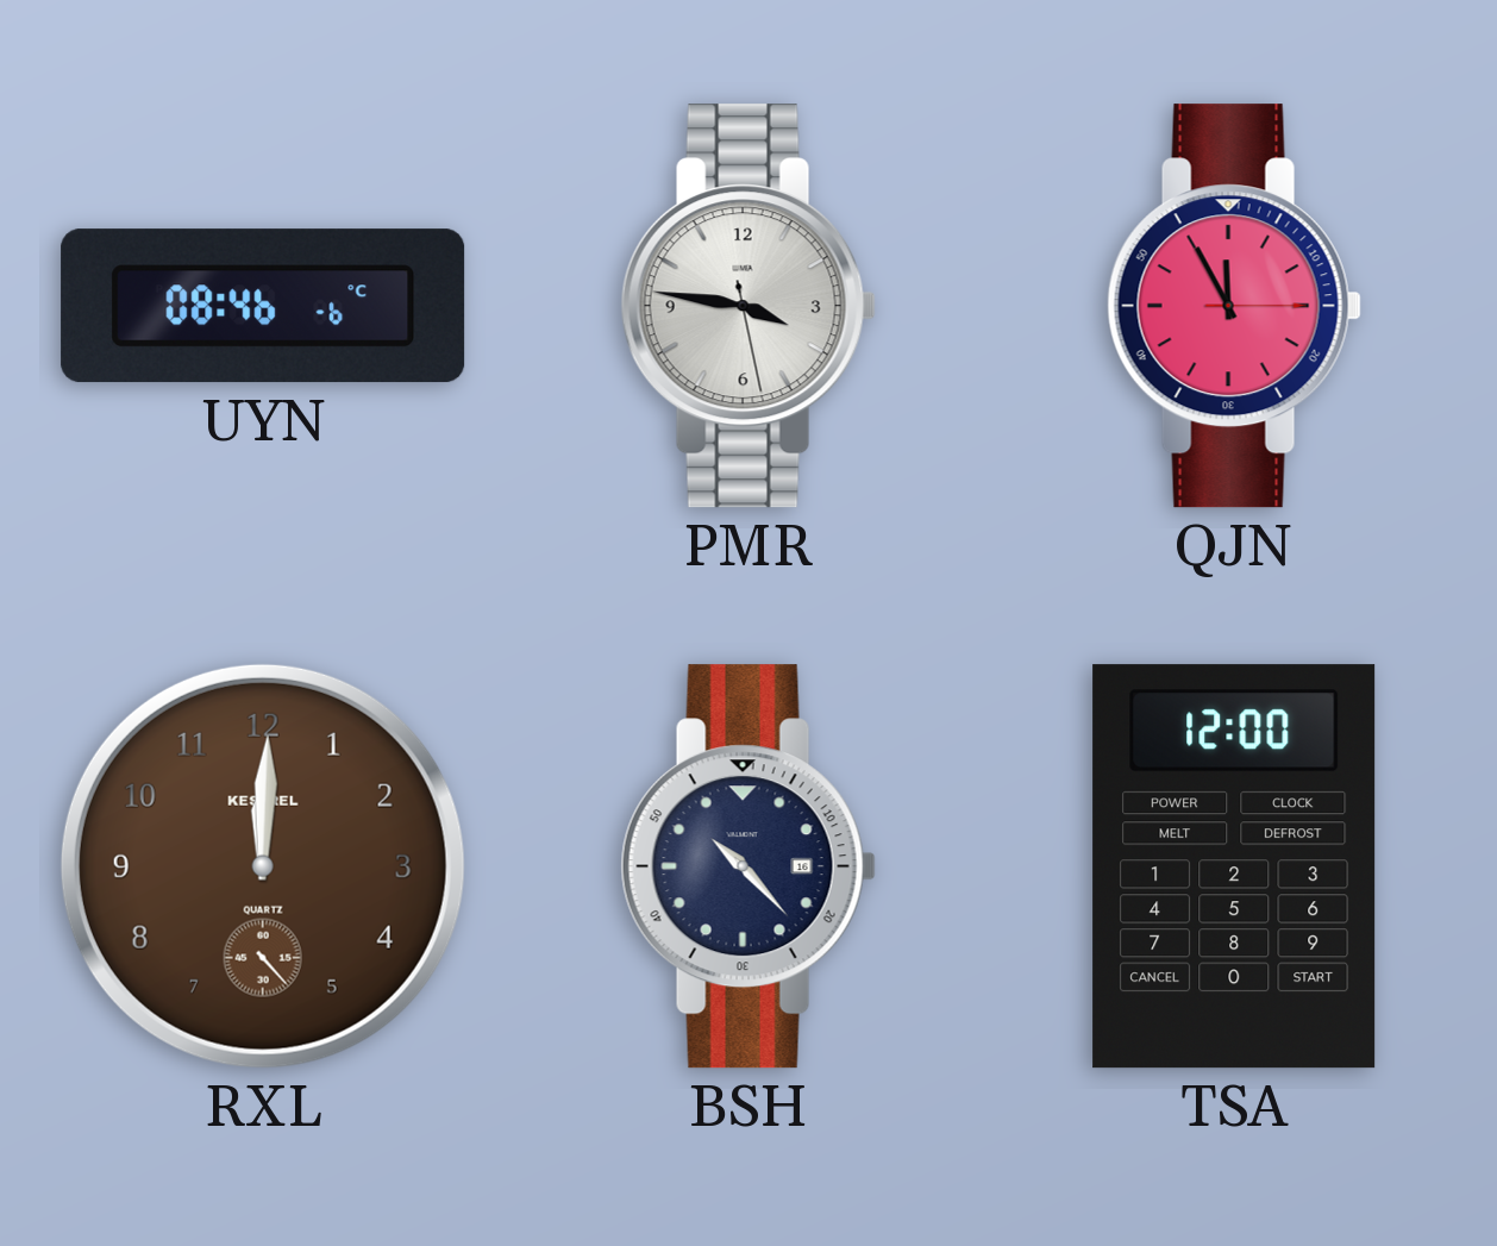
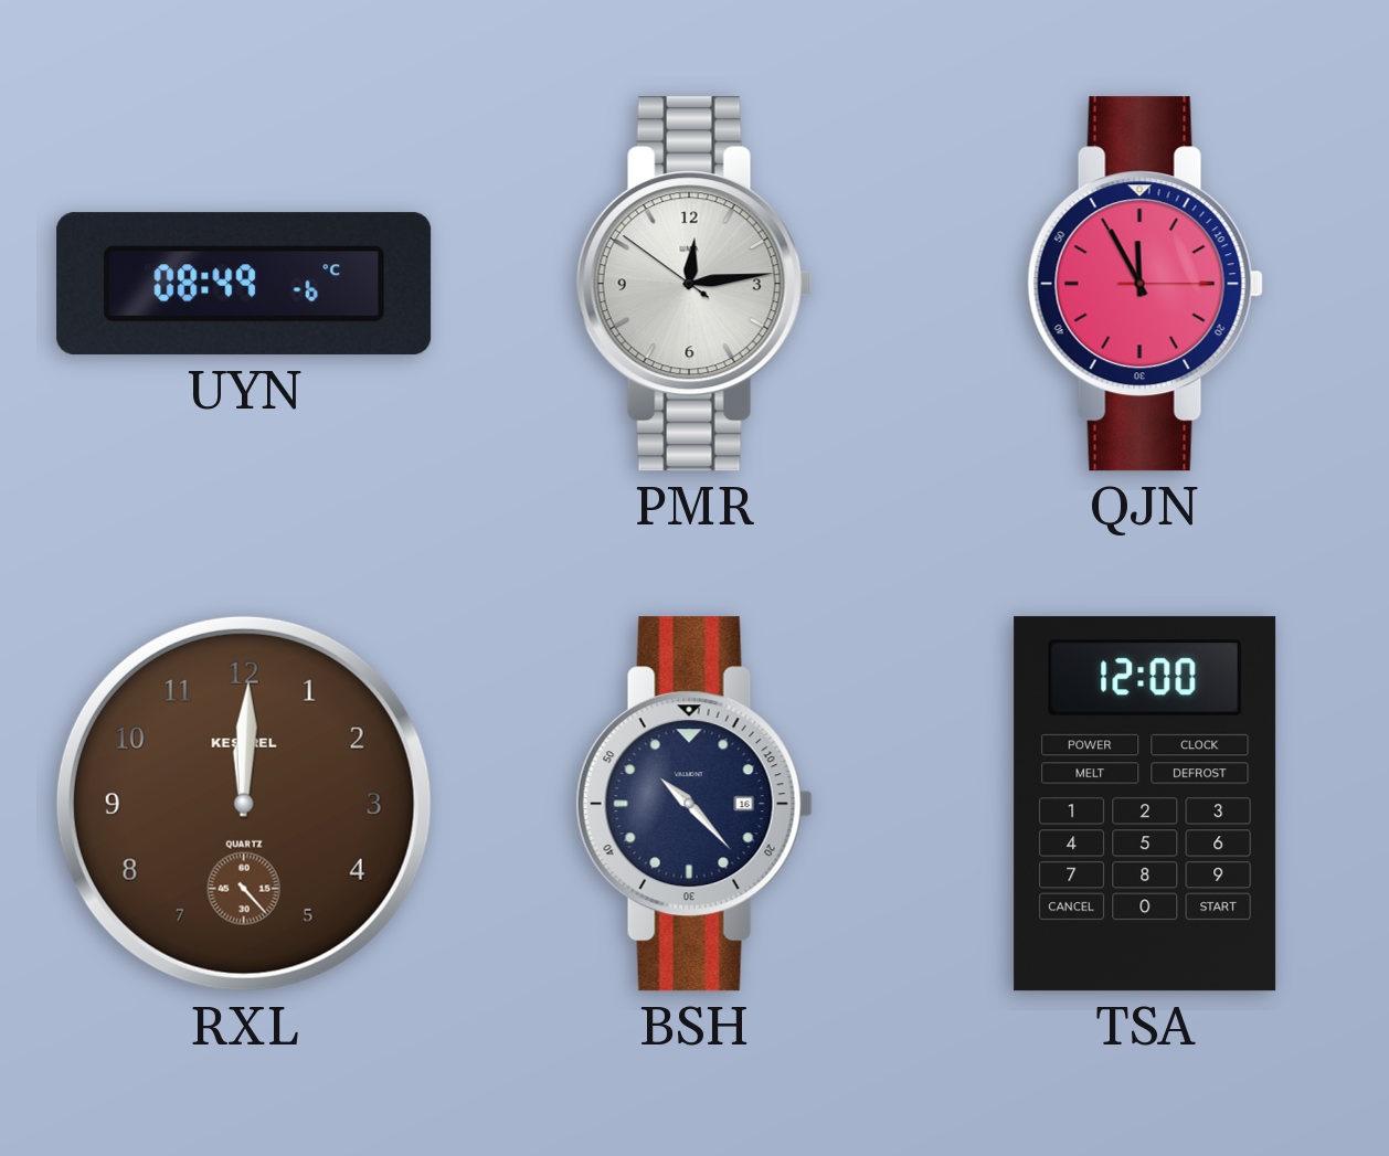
UYN: 08:46 -> 08:49 (244, 284)
PMR: 3:46 -> 12:13 (694, 284)
